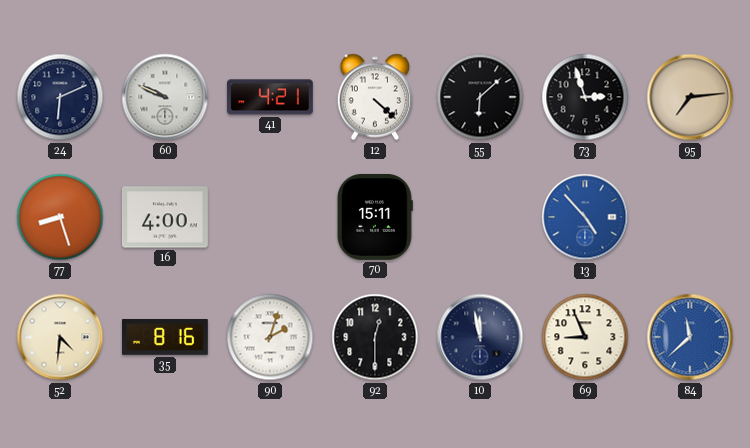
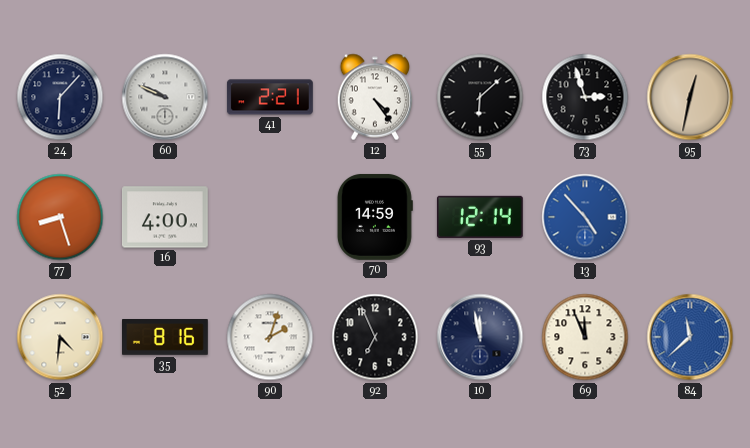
24: 6:11 -> 6:07 (60, 97)
41: 4:21 -> 2:21 (270, 97)
12: 4:22 -> 4:24 (375, 97)
95: 7:14 -> 12:32 (690, 97)
70: 15:11 -> 14:59 (375, 217)
93: none -> 12:14 (480, 217)
92: 12:30 -> 6:56 (375, 337)
69: 8:56 -> 11:56 (585, 337)
